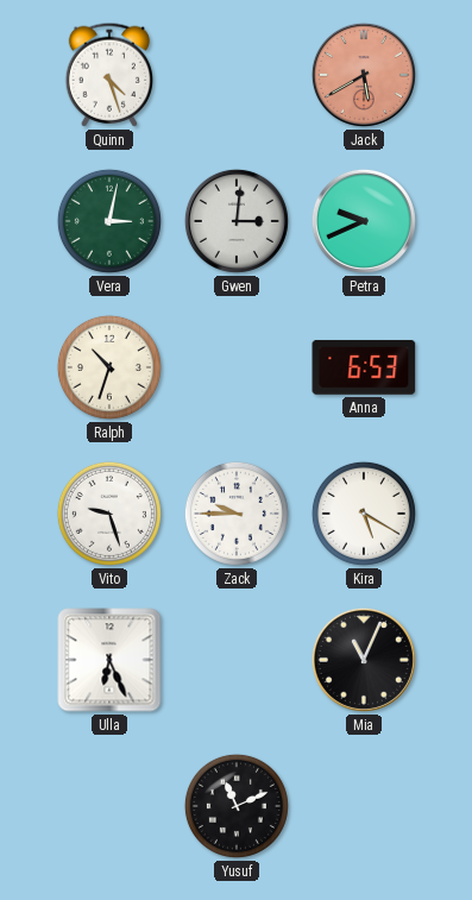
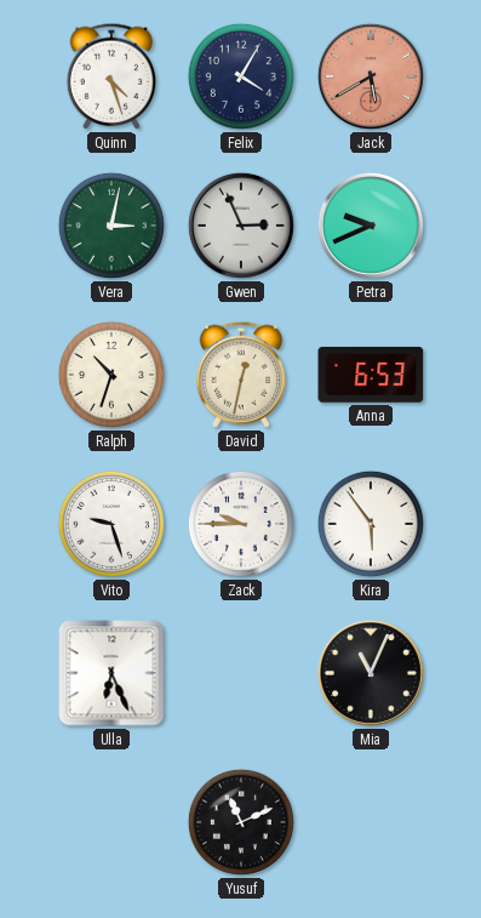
Felix: none -> 4:05 (241, 76)
Gwen: 3:01 -> 2:56 (241, 226)
David: none -> 12:32 (240, 375)
Kira: 5:20 -> 5:54 (371, 524)
